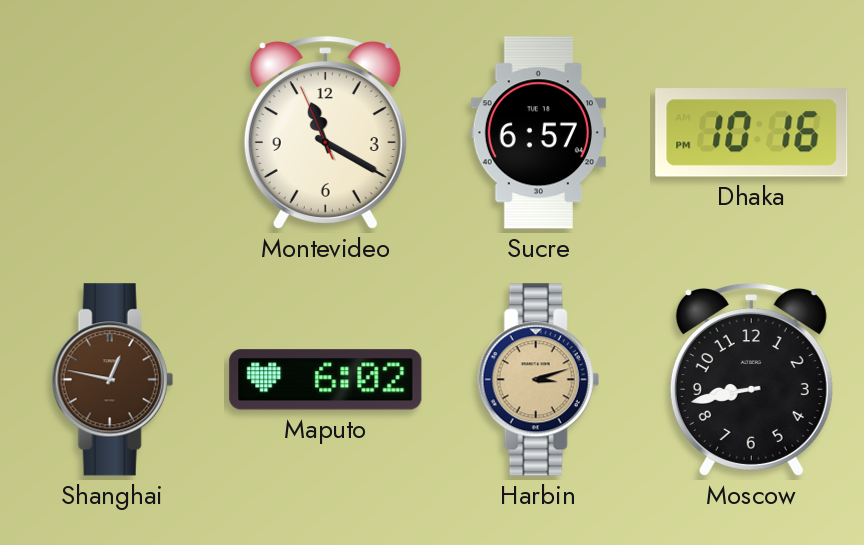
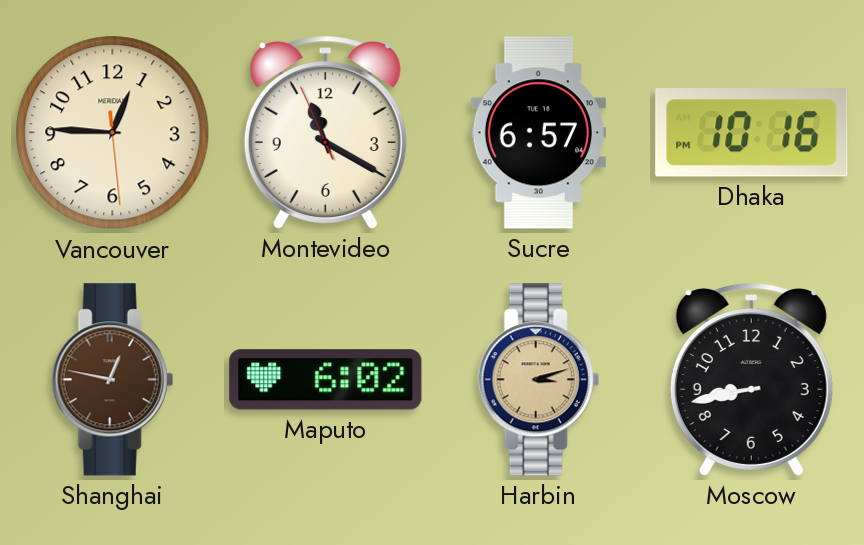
Vancouver: none -> 12:45 (113, 133)
